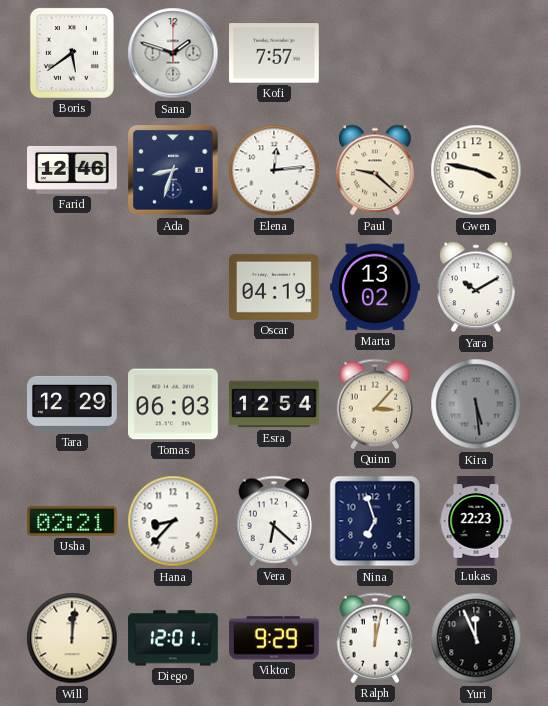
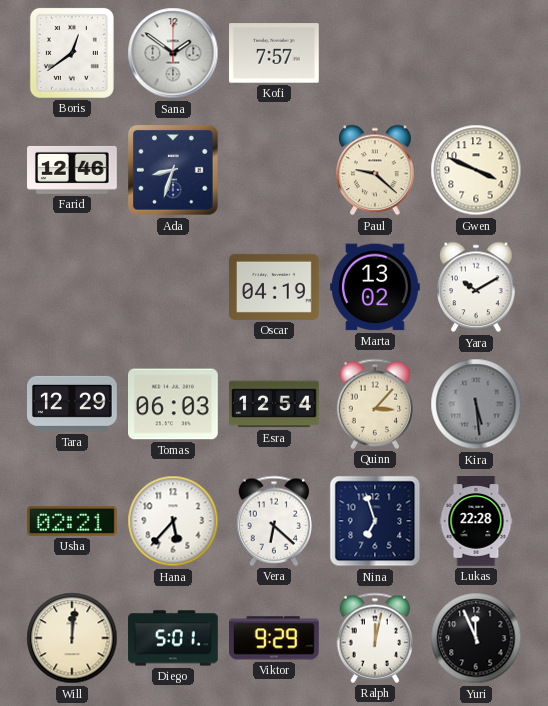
Boris: 5:39 -> 12:39 (72, 53)
Sana: 1:48 -> 1:51 (173, 53)
Elena: 12:14 -> none (274, 170)
Gwen: 3:47 -> 3:49 (476, 170)
Hana: 8:37 -> 5:37 (173, 521)
Lukas: 22:23 -> 22:28 (476, 521)
Diego: 12:01 -> 5:01 (173, 638)
